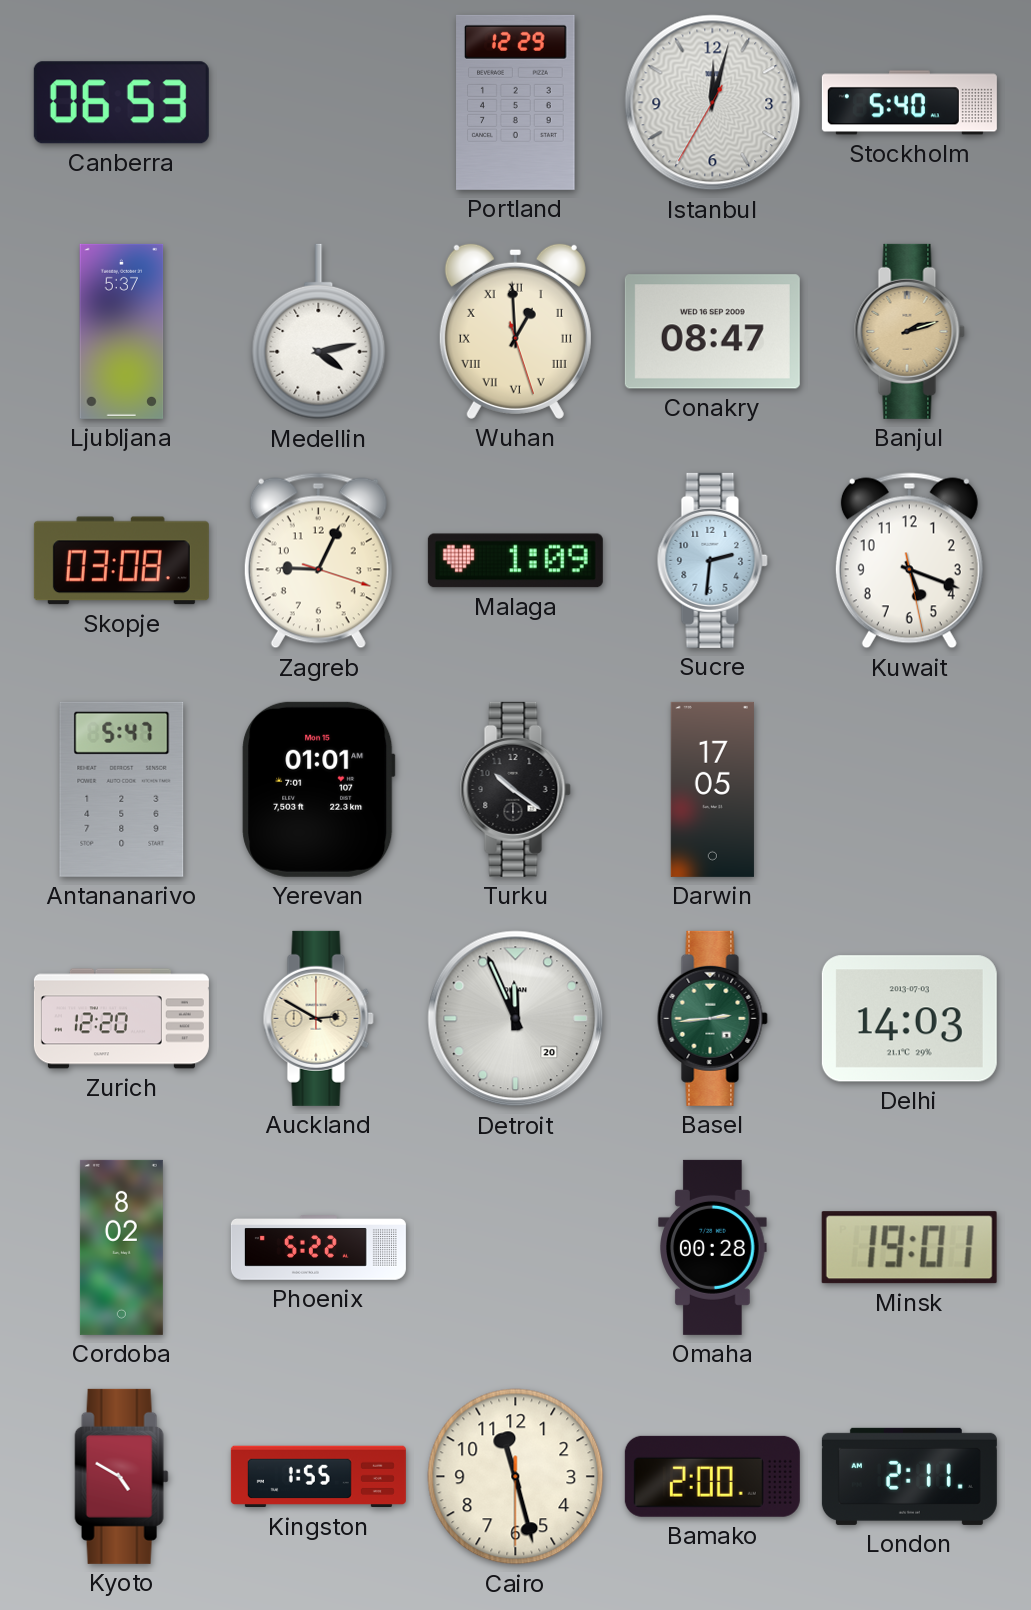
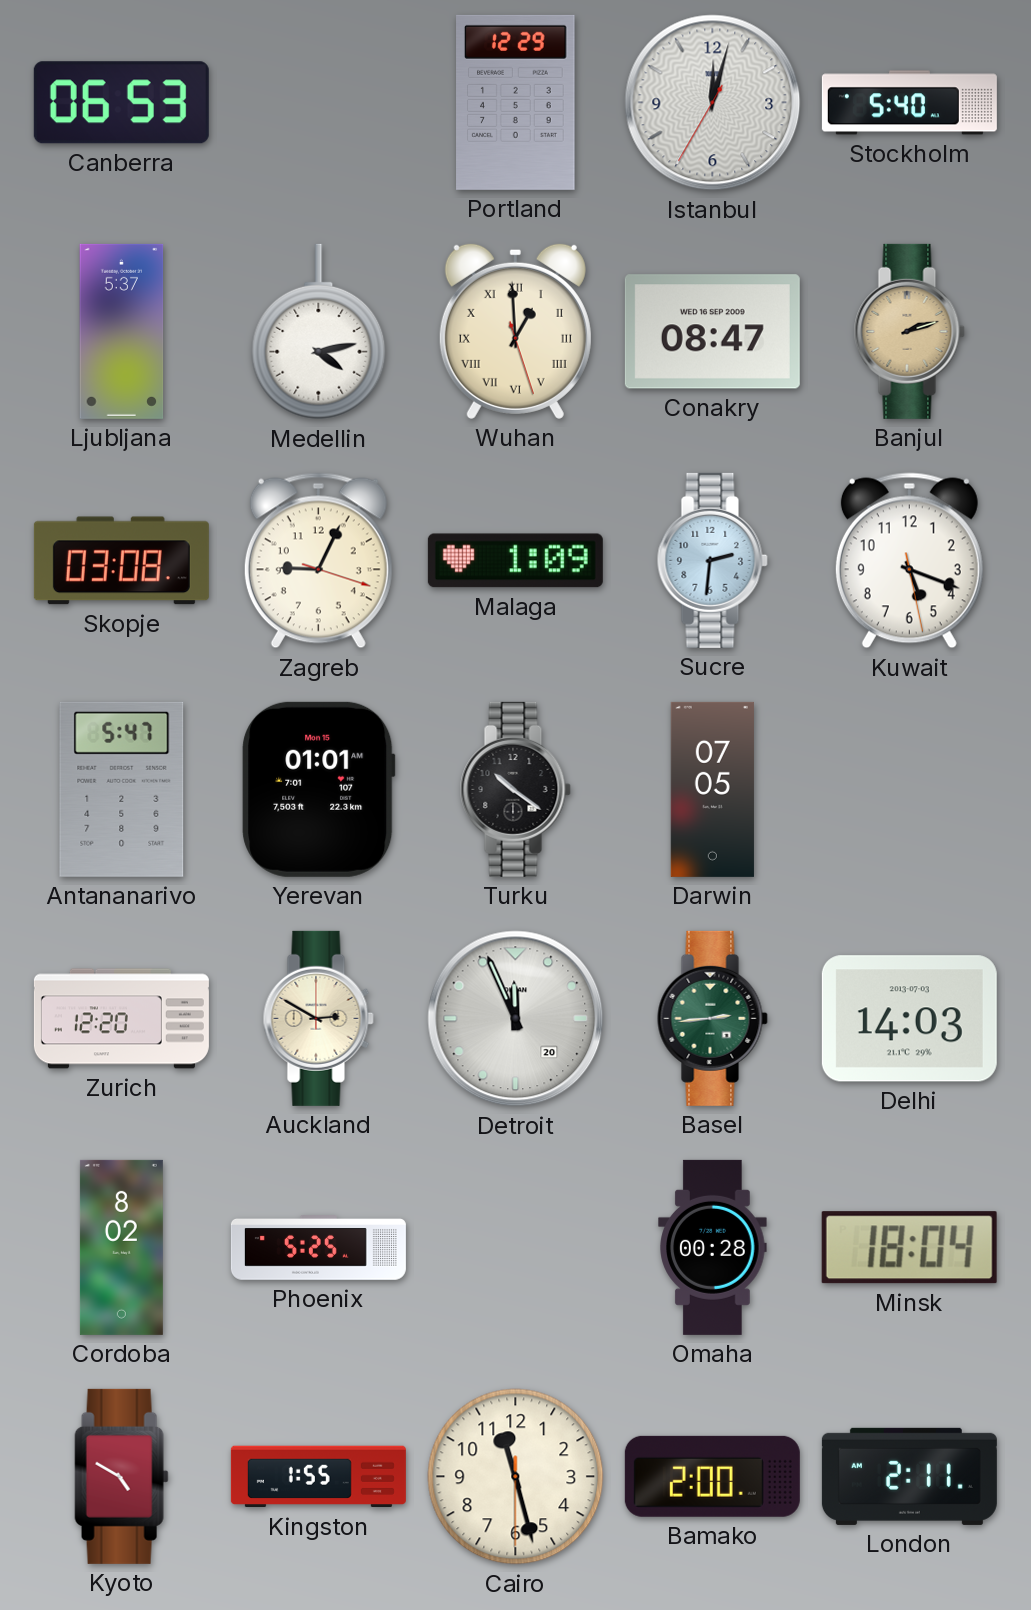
Darwin: 17:05 -> 07:05 (712, 789)
Phoenix: 5:22 -> 5:25 (318, 1248)
Minsk: 19:01 -> 18:04 (909, 1248)
